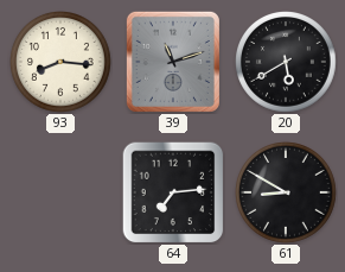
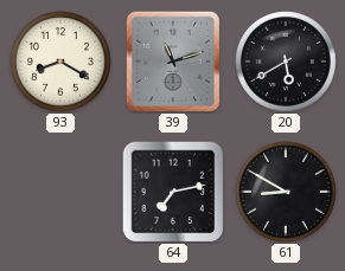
93: 8:16 -> 8:20 (62, 63)
64: 7:14 -> 7:13 (173, 192)
